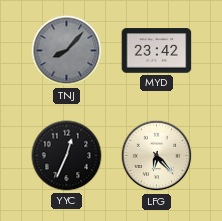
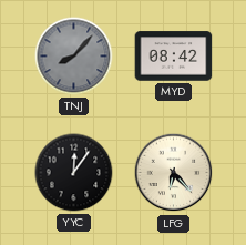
MYD: 23:42 -> 08:42 (174, 57)
YYC: 12:34 -> 12:06 (74, 173)
